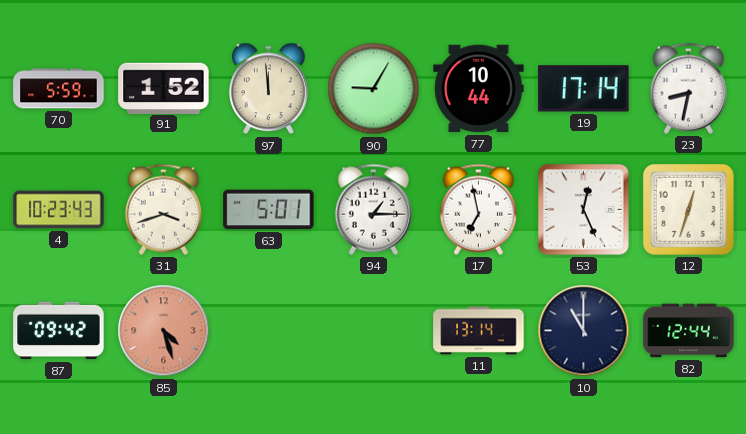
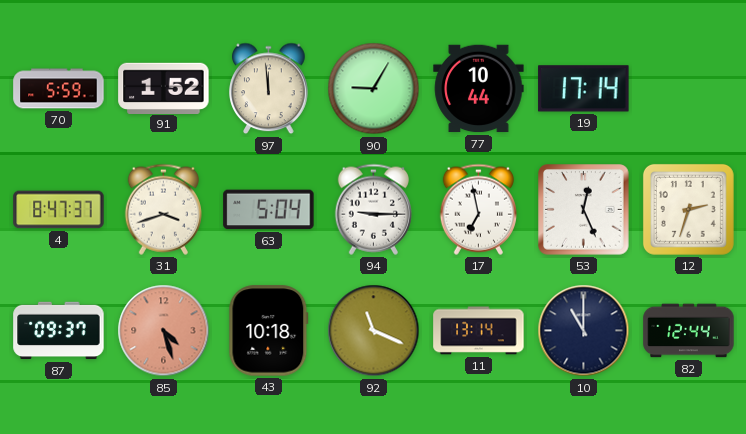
23: 8:32 -> none (688, 88)
4: 10:23 -> 8:47 (59, 210)
63: 5:01 -> 5:04 (269, 210)
94: 1:15 -> 9:15 (373, 209)
12: 12:33 -> 2:33 (688, 209)
87: 09:42 -> 09:37 (59, 331)
43: none -> 10:18 (269, 331)
92: none -> 11:19 (374, 331)
